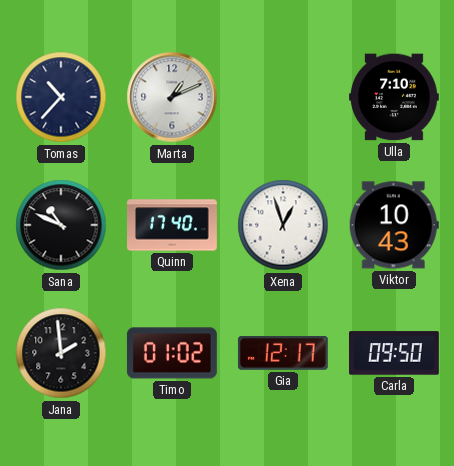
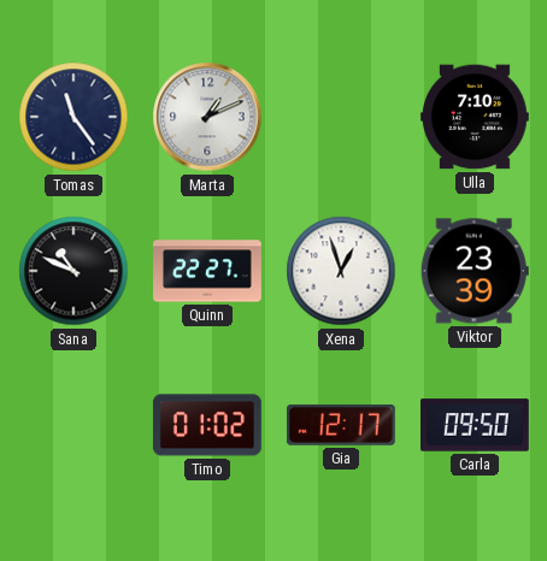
Tomas: 10:37 -> 11:24 (73, 117)
Quinn: 17:40 -> 22:27 (208, 271)
Viktor: 10:43 -> 23:39 (475, 271)
Jana: 1:59 -> none (61, 353)
